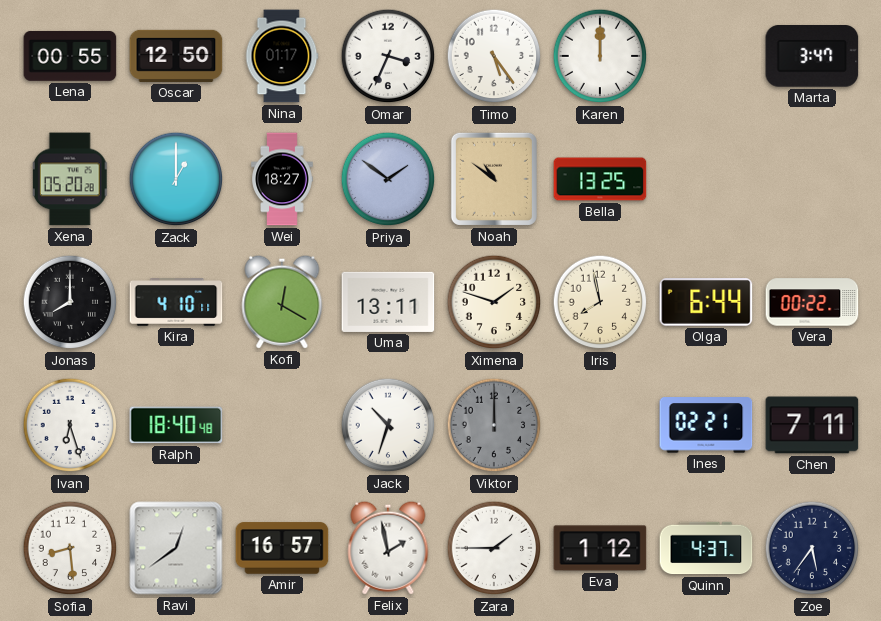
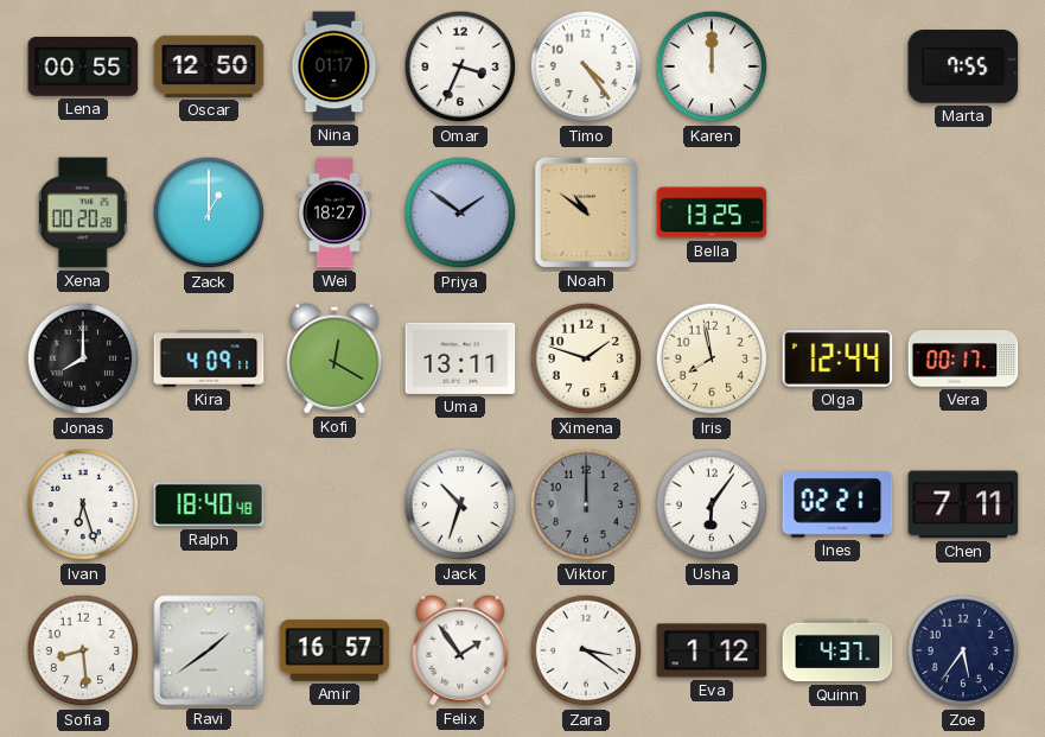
Timo: 5:24 -> 4:24 (586, 66)
Marta: 3:47 -> 7:55 (963, 68)
Xena: 05:20 -> 00:20 (83, 212)
Kira: 4:10 -> 4:09 (209, 360)
Olga: 6:44 -> 12:44 (837, 358)
Vera: 00:22 -> 00:17 (963, 358)
Usha: none -> 6:06 (712, 504)
Ravi: 12:39 -> 1:39 (209, 650)
Felix: 1:58 -> 1:54 (460, 650)
Zara: 1:45 -> 3:21 (586, 650)
